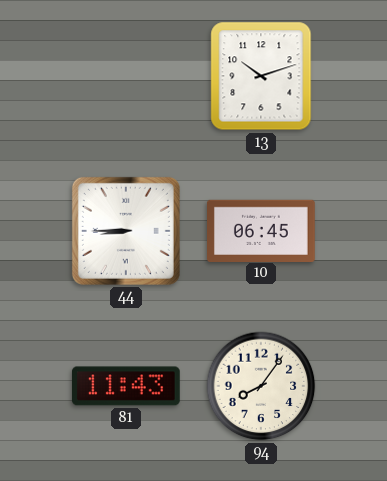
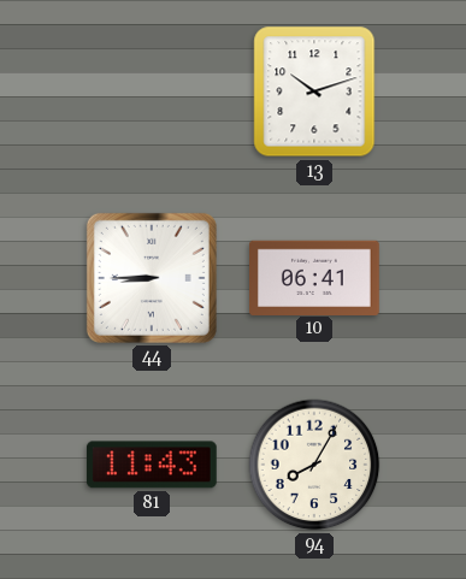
10: 06:45 -> 06:41 (315, 277)
94: 8:06 -> 8:05 (314, 465)
